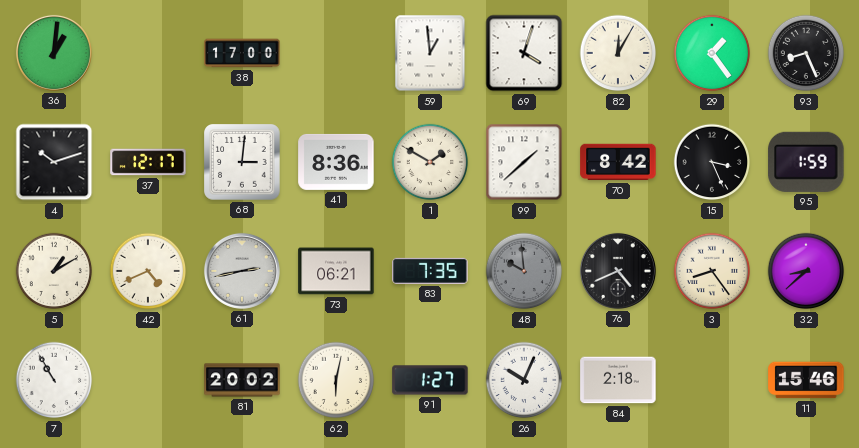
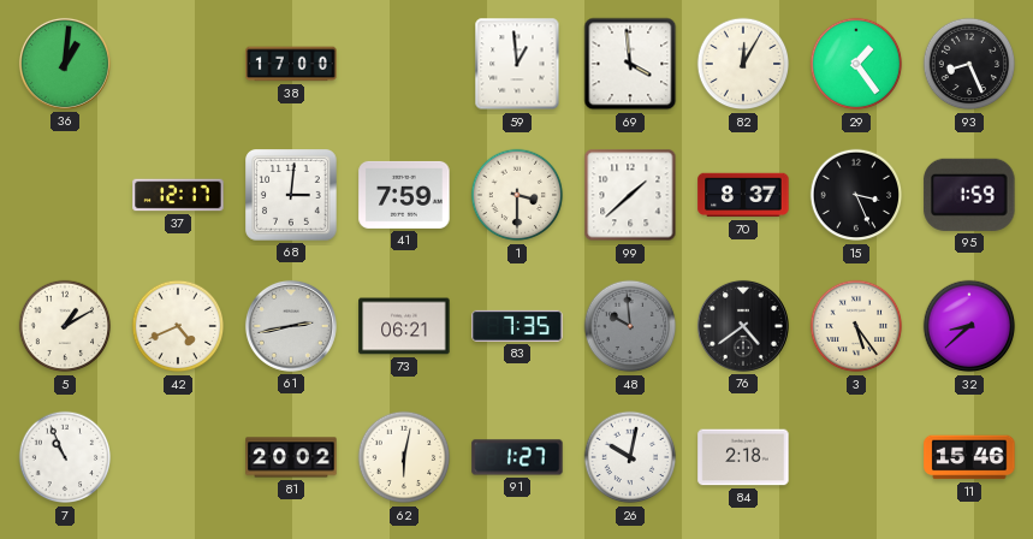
69: 4:03 -> 3:59 (630, 64)
4: 10:12 -> none (54, 162)
41: 8:36 -> 7:59 (404, 195)
1: 1:50 -> 3:30 (517, 195)
70: 8:42 -> 8:37 (743, 195)
76: 4:41 -> 4:39 (743, 326)
3: 8:24 -> 5:24 (856, 326)
7: 10:55 -> 10:56 (65, 457)
26: 10:04 -> 10:02 (630, 457)
